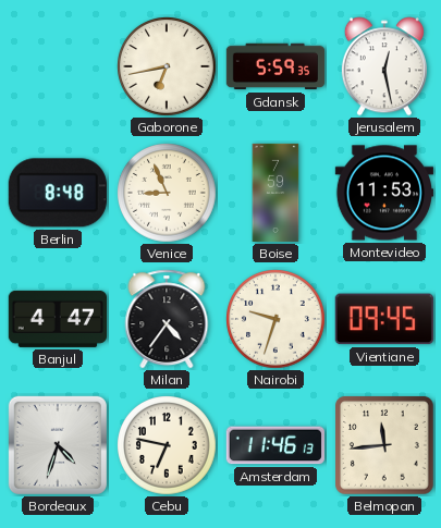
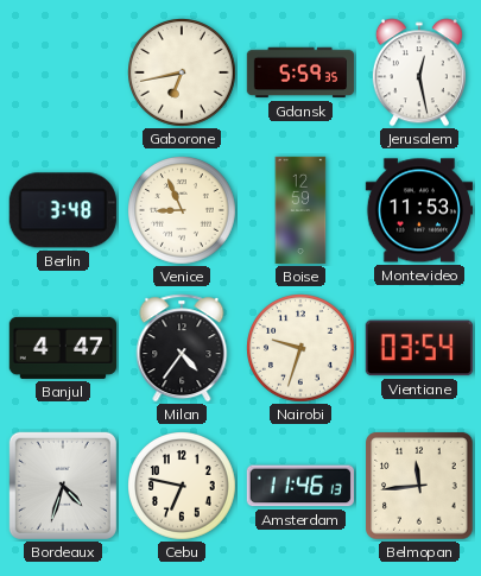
Berlin: 8:48 -> 3:48 (63, 210)
Boise: 7:59 -> 12:59 (300, 210)
Vientiane: 09:45 -> 03:54 (419, 348)
